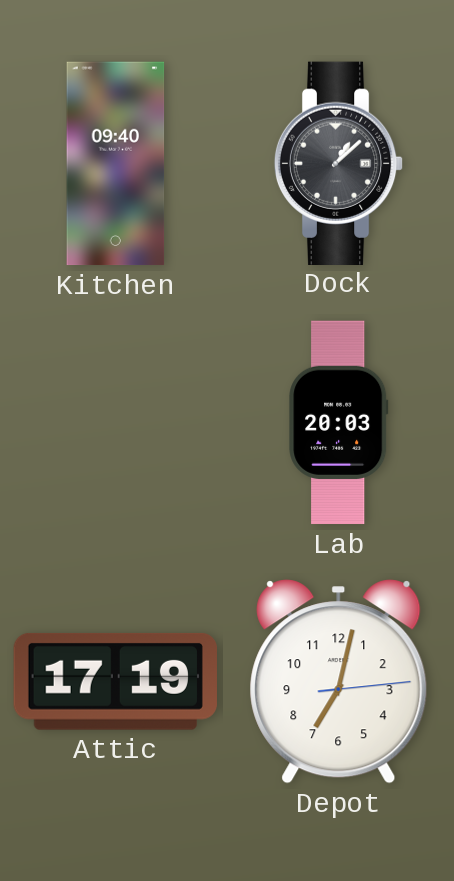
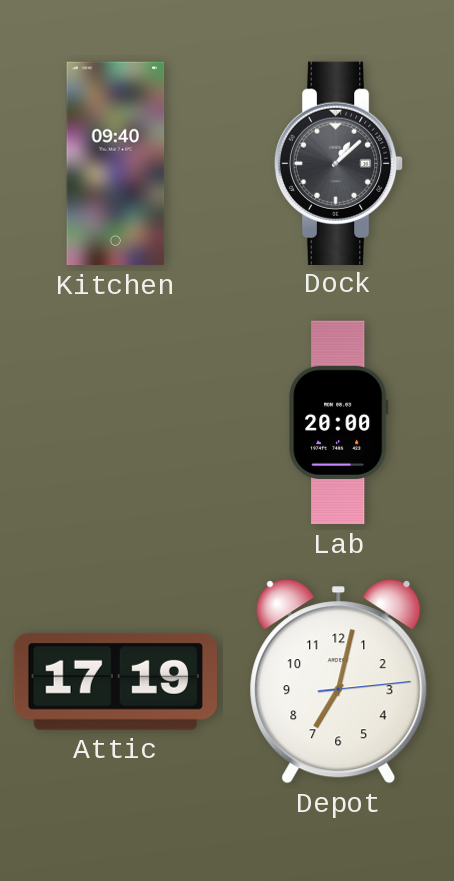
Lab: 20:03 -> 20:00 (339, 423)
